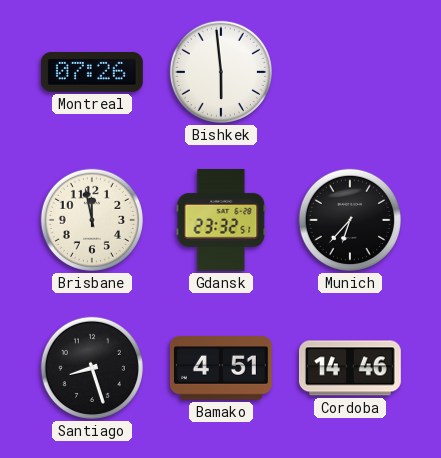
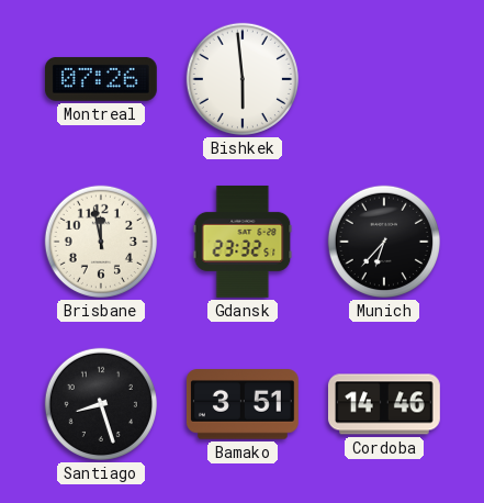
Bamako: 4:51 -> 3:51 (243, 404)
